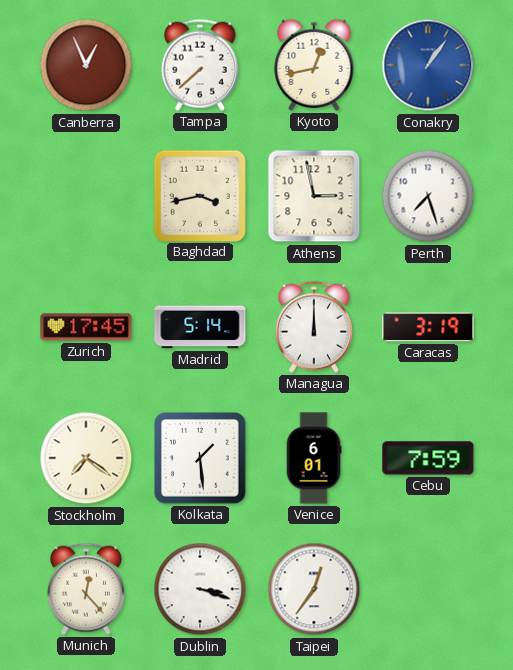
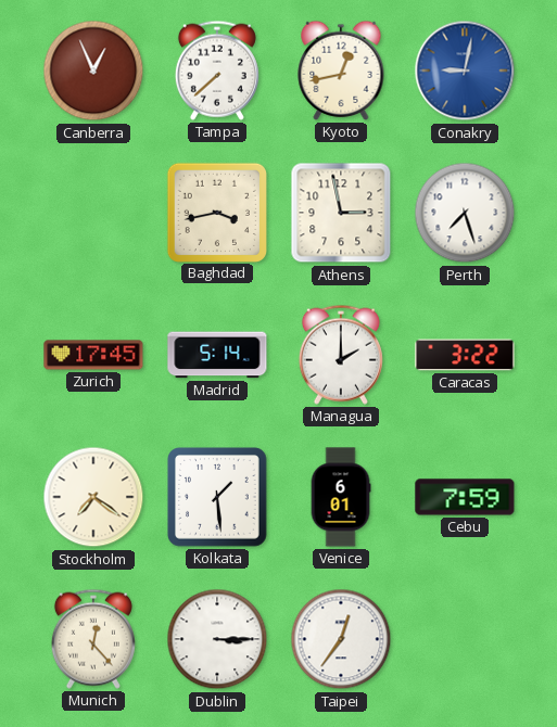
Conakry: 1:06 -> 9:02 (465, 71)
Managua: 12:00 -> 2:00 (341, 355)
Caracas: 3:19 -> 3:22 (465, 355)
Dublin: 3:18 -> 3:15 (217, 639)
